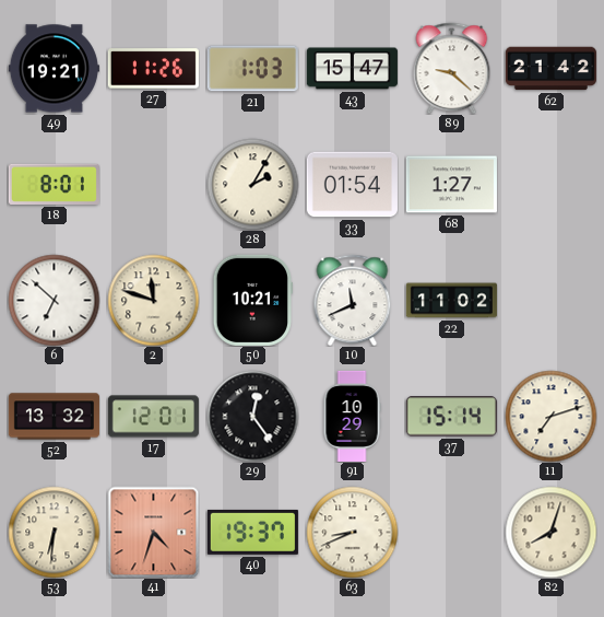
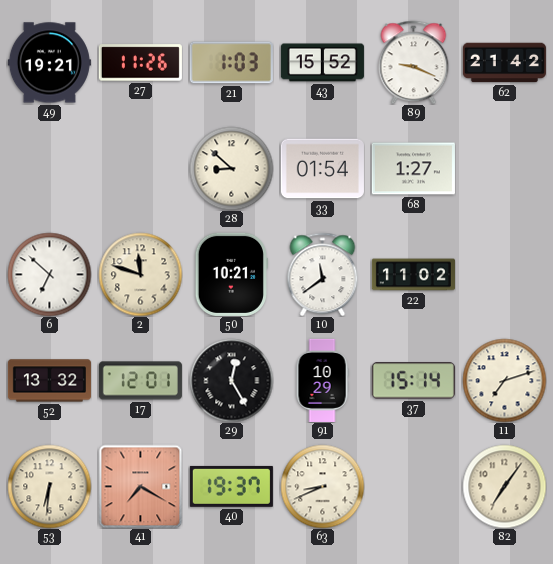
43: 15:47 -> 15:52 (322, 63)
89: 9:22 -> 9:19 (414, 62)
18: 8:01 -> none (54, 184)
28: 2:05 -> 8:52 (231, 168)
10: 11:41 -> 11:39 (323, 274)
29: 12:24 -> 12:25 (231, 380)
41: 4:33 -> 7:20 (140, 486)
82: 8:03 -> 7:06 (504, 486)
